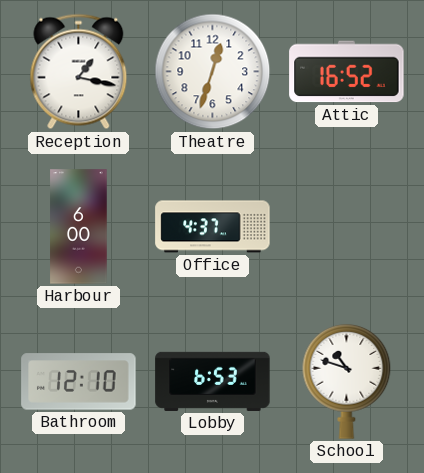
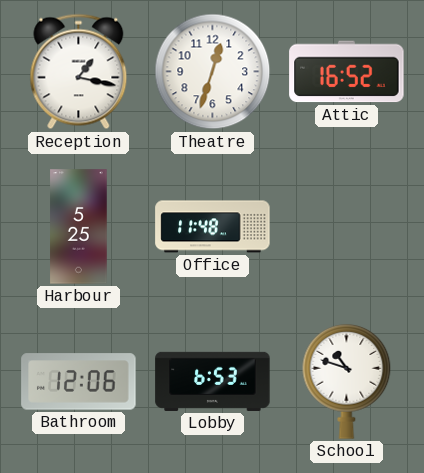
Harbour: 6:00 -> 5:25 (79, 227)
Office: 4:37 -> 11:48 (213, 227)
Bathroom: 12:10 -> 12:06 (79, 382)
